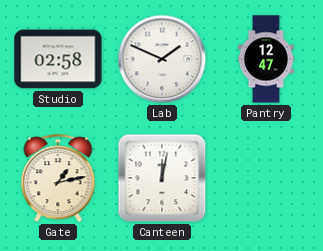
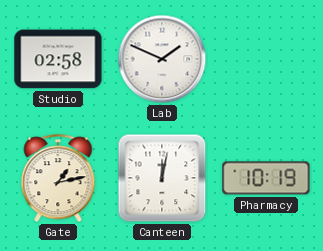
Pantry: 12:47 -> none (266, 59)
Pharmacy: none -> 10:19 (266, 178)
